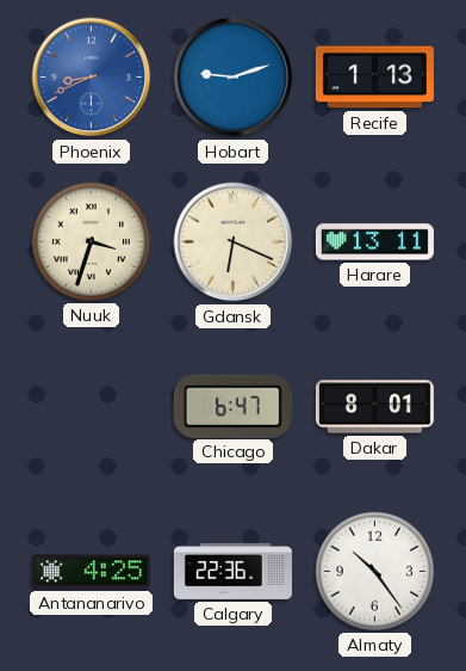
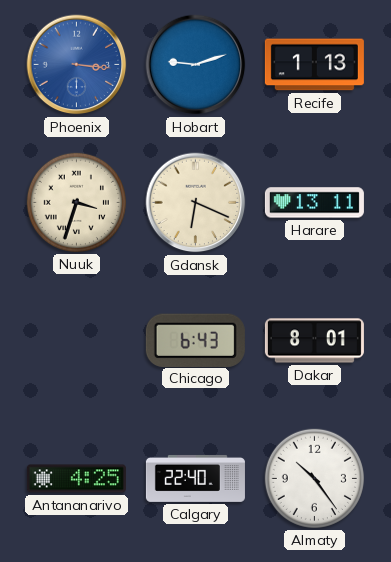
Phoenix: 8:41 -> 3:16 (77, 65)
Chicago: 6:47 -> 6:43 (195, 340)
Calgary: 22:36 -> 22:40 (195, 478)
